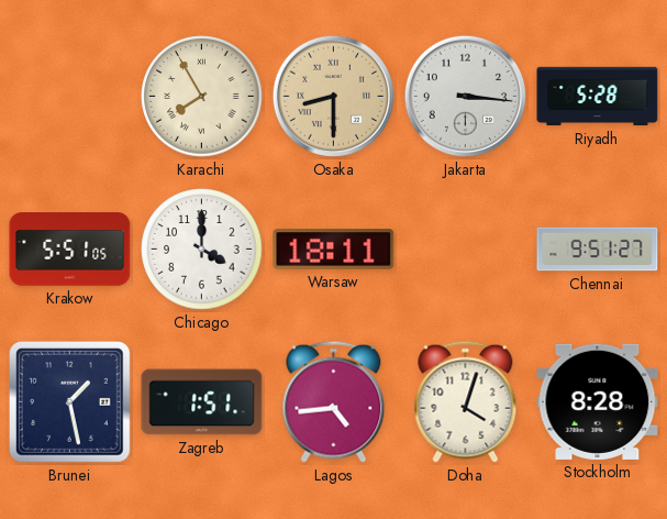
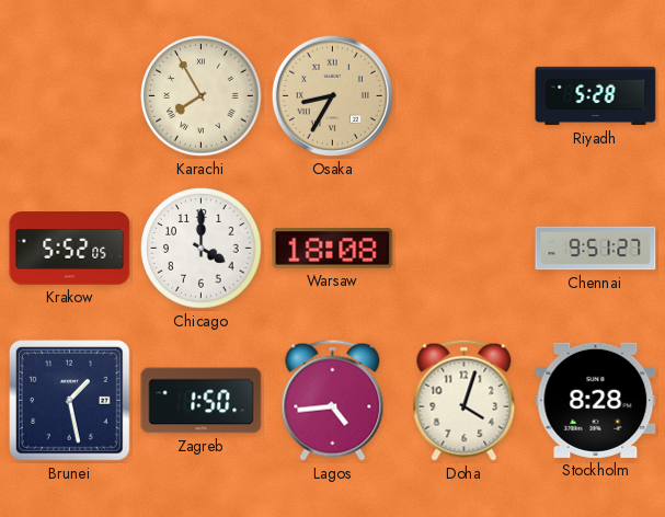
Osaka: 8:30 -> 8:35 (332, 95)
Jakarta: 3:16 -> none (465, 96)
Krakow: 5:51 -> 5:52 (70, 249)
Warsaw: 18:11 -> 18:08 (333, 249)
Zagreb: 1:51 -> 1:50 (202, 401)
